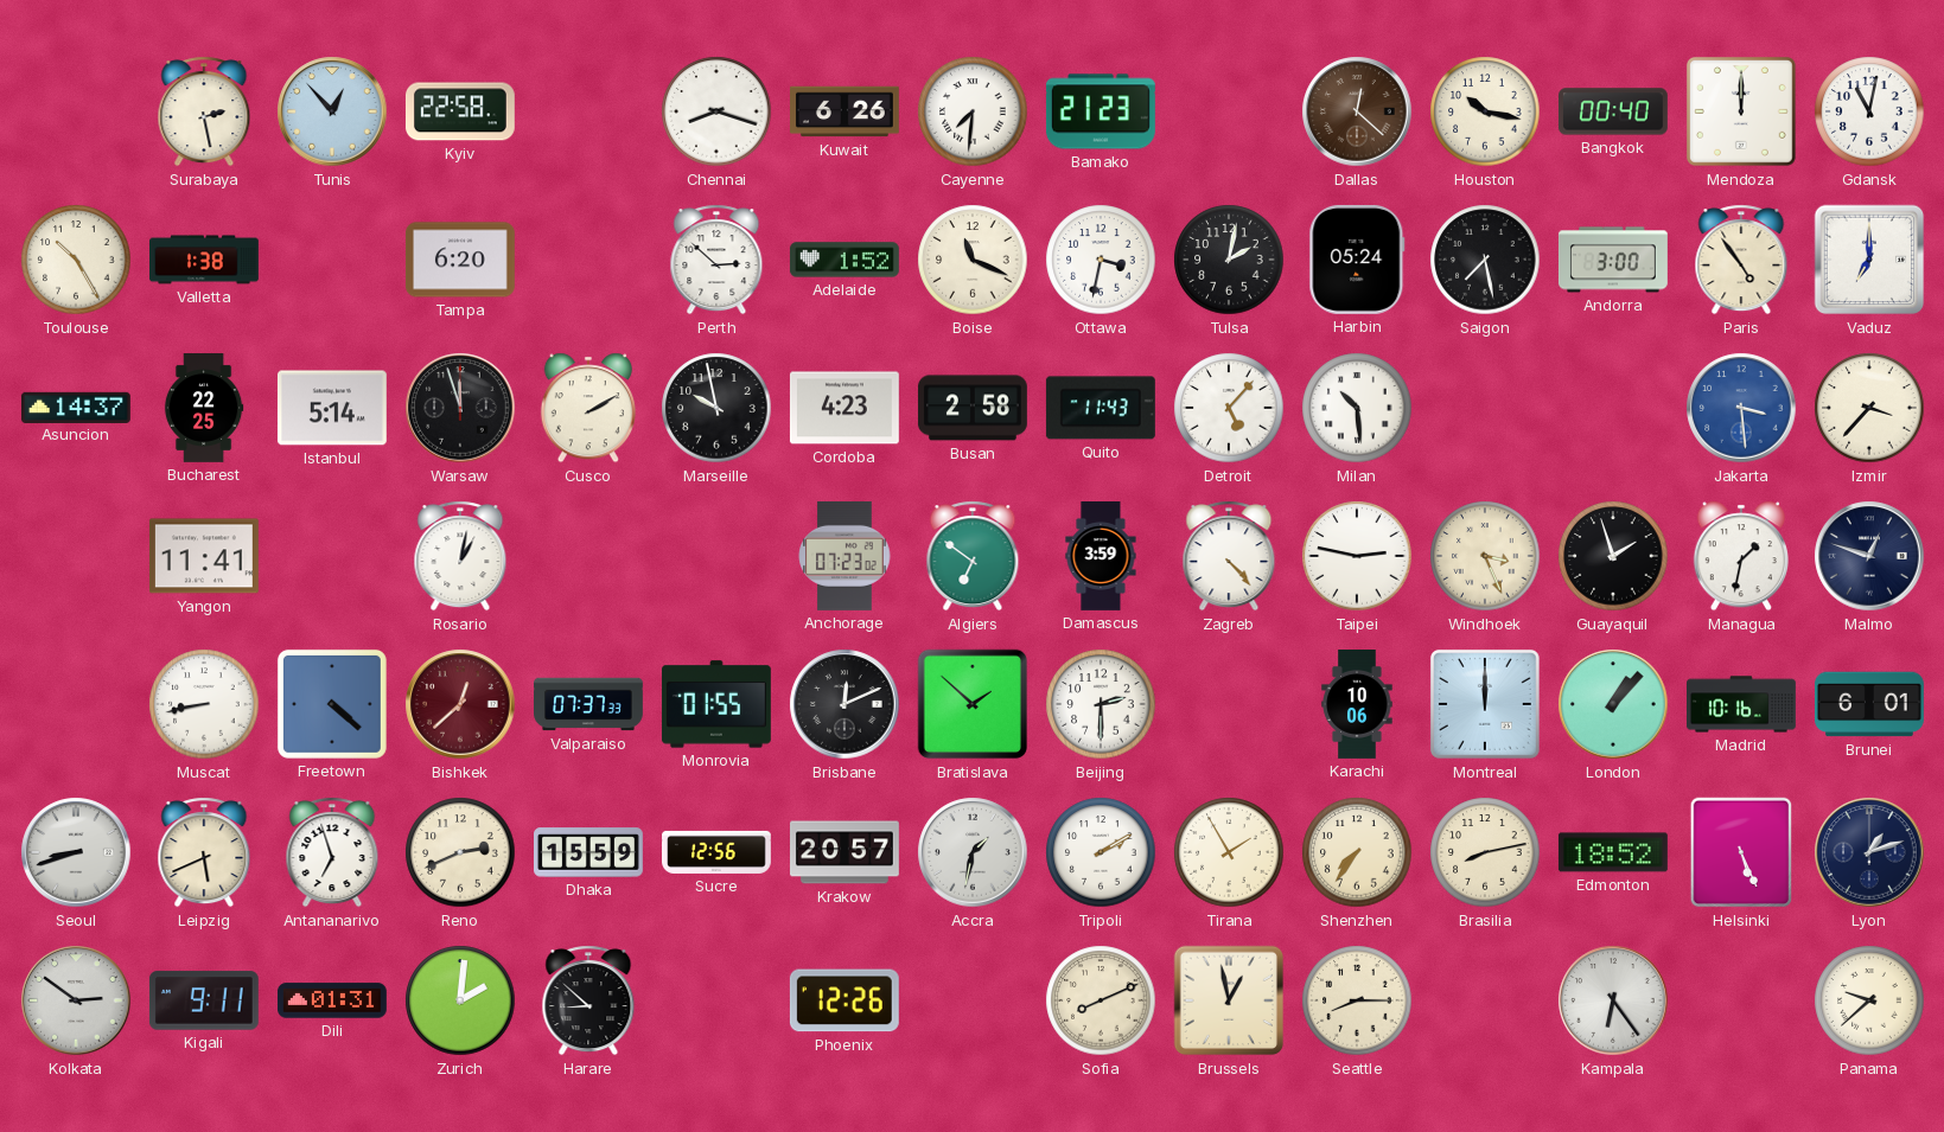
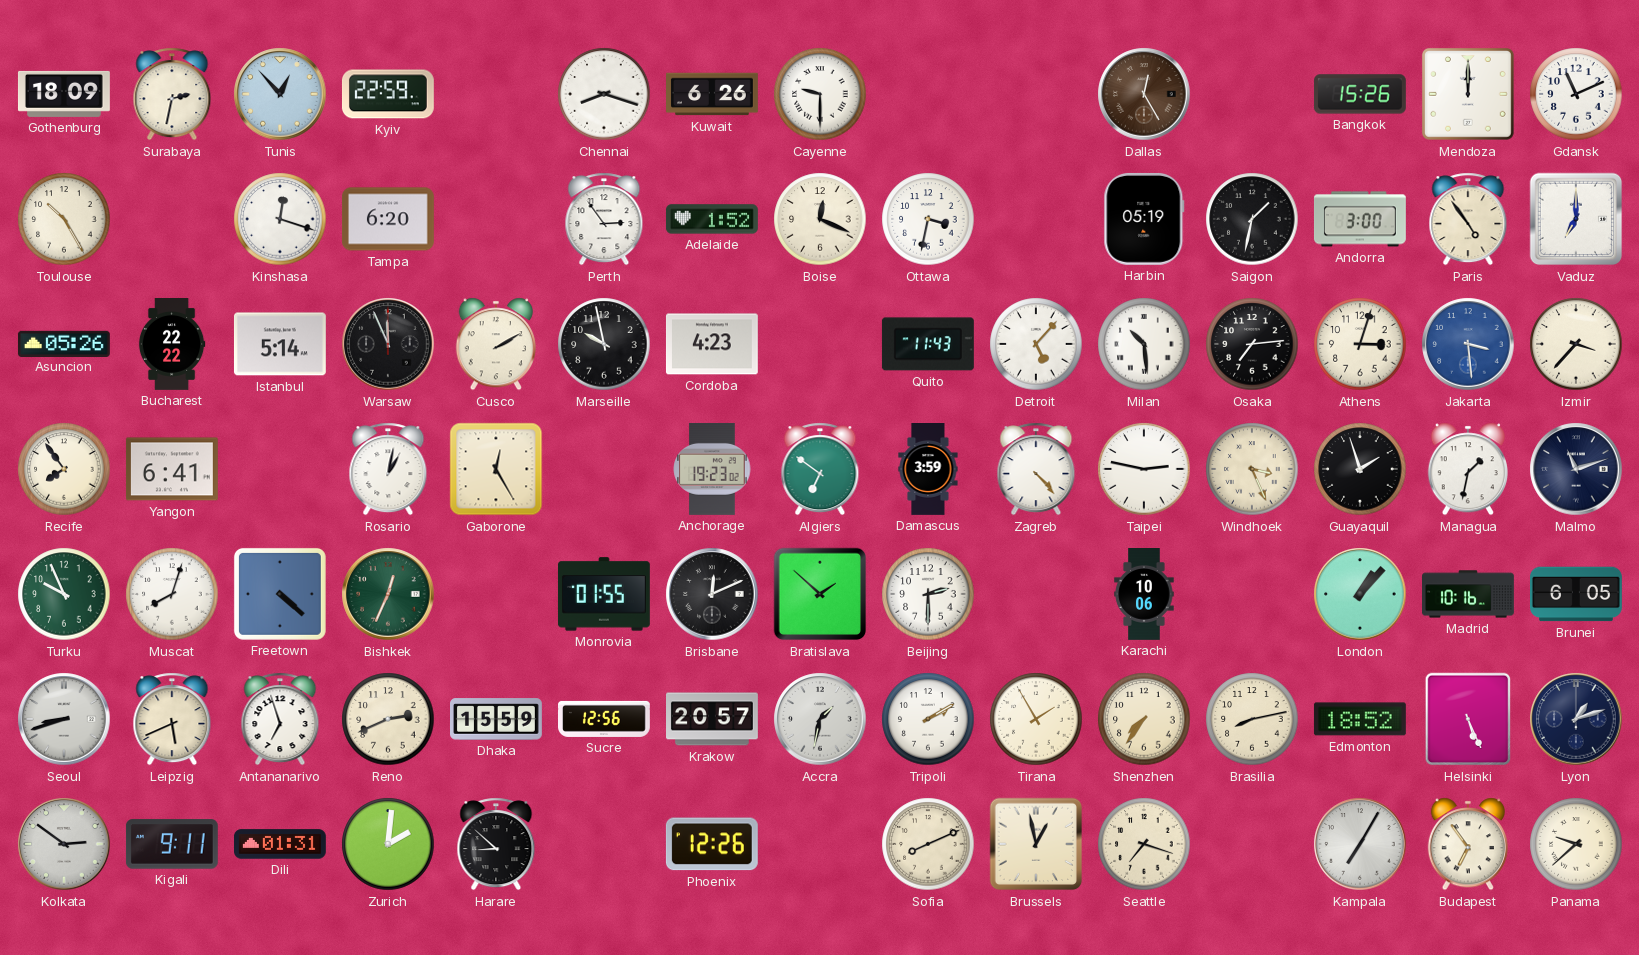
Gothenburg: none -> 18:09 (64, 94)
Surabaya: 2:28 -> 2:32 (172, 94)
Kyiv: 22:58 -> 22:59 (388, 94)
Cayenne: 7:31 -> 9:30 (820, 94)
Bamako: 21:23 -> none (1101, 111)
Dallas: 12:22 -> 12:25 (1144, 94)
Houston: 10:17 -> none (1485, 111)
Bangkok: 00:40 -> 15:26 (1360, 94)
Gdansk: 11:02 -> 11:11 (1576, 94)
Valletta: 1:38 -> none (205, 260)
Kinshasa: none -> 12:18 (280, 219)
Perth: 2:52 -> 2:54 (604, 219)
Boise: 11:19 -> 12:19 (820, 219)
Tulsa: 2:02 -> none (1229, 260)
Harbin: 05:24 -> 05:19 (1144, 219)
Saigon: 7:28 -> 1:32 (1252, 219)
Asuncion: 14:37 -> 05:26 (64, 343)
Bucharest: 22:25 -> 22:22 (172, 345)
Warsaw: 11:57 -> 11:56 (388, 344)
Busan: 2:58 -> none (973, 408)
Osaka: none -> 7:14 (1252, 344)
Athens: none -> 3:03 (1360, 344)
Recife: none -> 7:54 (64, 469)
Yangon: 11:41 -> 6:41 (172, 469)
Gaborone: none -> 12:25 (496, 469)
Anchorage: 07:23 -> 19:23 (712, 469)
Malmo: 12:48 -> 11:12 (1576, 469)
Turku: none -> 9:56 (64, 594)
Muscat: 8:43 -> 8:03 (172, 594)
Bishkek: 12:38 -> 12:34 (388, 594)
Bishkek dial: burgundy -> green (388, 594)
Valparaiso: 07:37 -> none (589, 704)
Montreal: 12:00 -> none (1485, 704)
Brunei: 6:01 -> 6:05 (1577, 594)
Seattle: 8:15 -> 7:18 (1144, 844)
Kampala: 6:24 -> 7:05 (1360, 844)
Budapest: none -> 6:54 (1468, 844)
